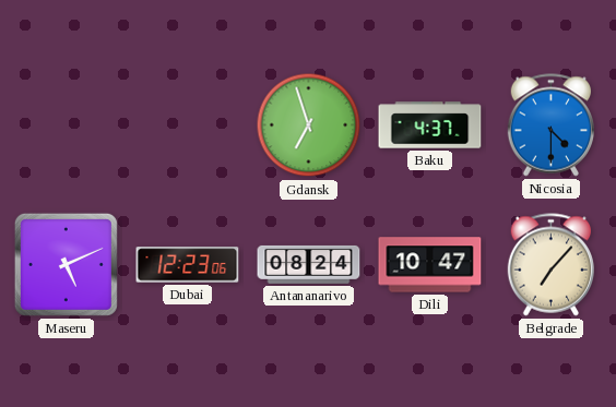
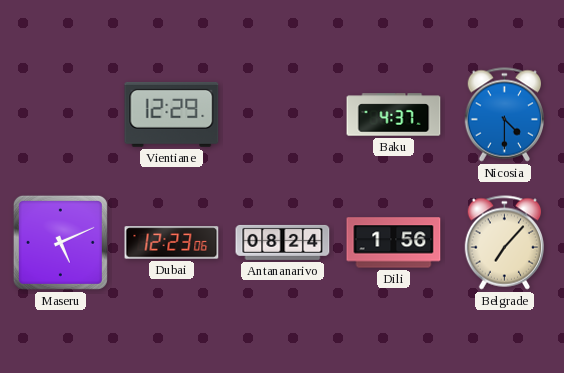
Vientiane: none -> 12:29 (172, 114)
Gdansk: 6:57 -> none (309, 125)
Dili: 10:47 -> 1:56 (394, 243)
